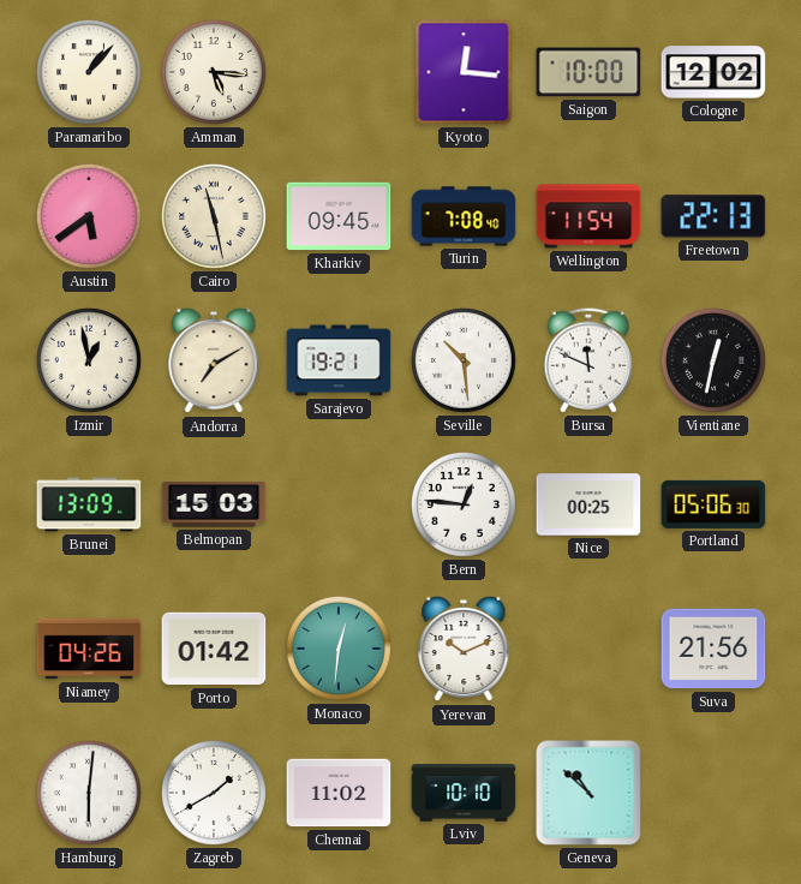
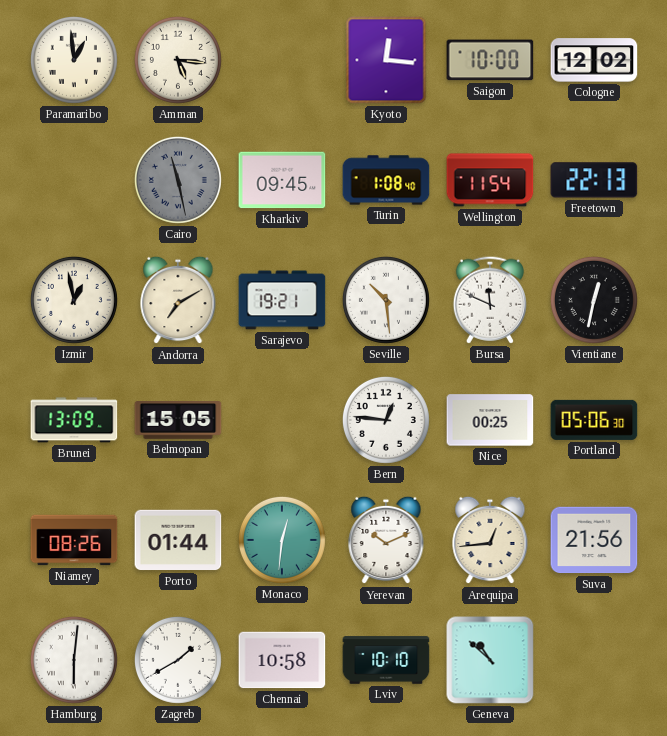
Paramaribo: 1:07 -> 12:59 (74, 60)
Austin: 5:39 -> none (89, 216)
Cairo dial: cream -> grey (178, 180)
Turin: 7:08 -> 1:08 (386, 180)
Belmopan: 15:03 -> 15:05 (178, 420)
Niamey: 04:26 -> 08:26 (74, 540)
Porto: 01:42 -> 01:44 (178, 540)
Arequipa: none -> 12:44 (490, 540)
Chennai: 11:02 -> 10:58 (282, 660)
